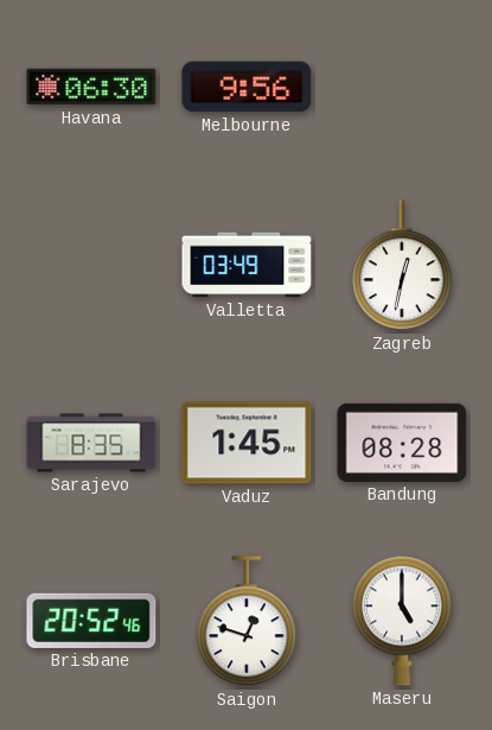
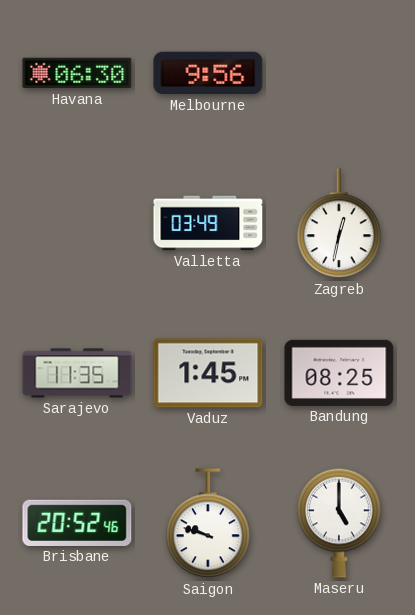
Sarajevo: 8:35 -> 11:35 (77, 373)
Bandung: 08:28 -> 08:25 (339, 373)
Saigon: 12:48 -> 9:48 (208, 524)
